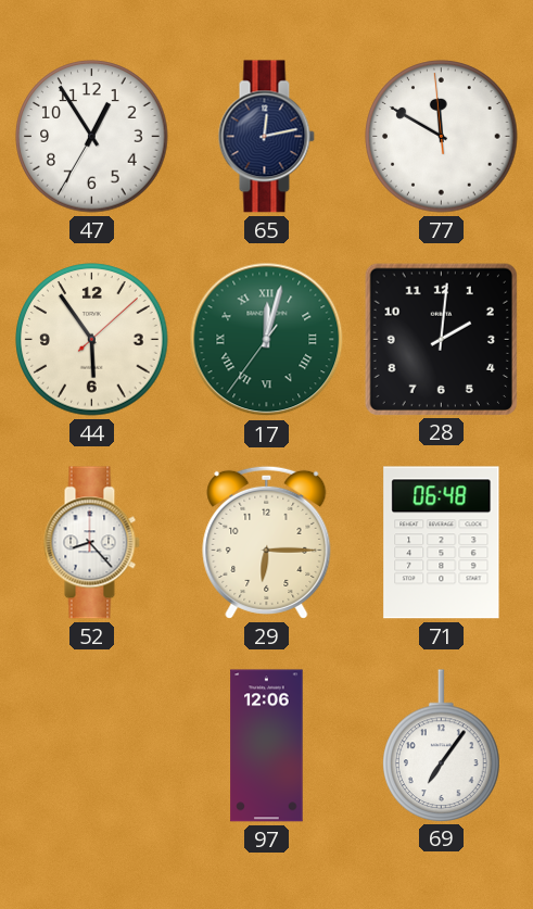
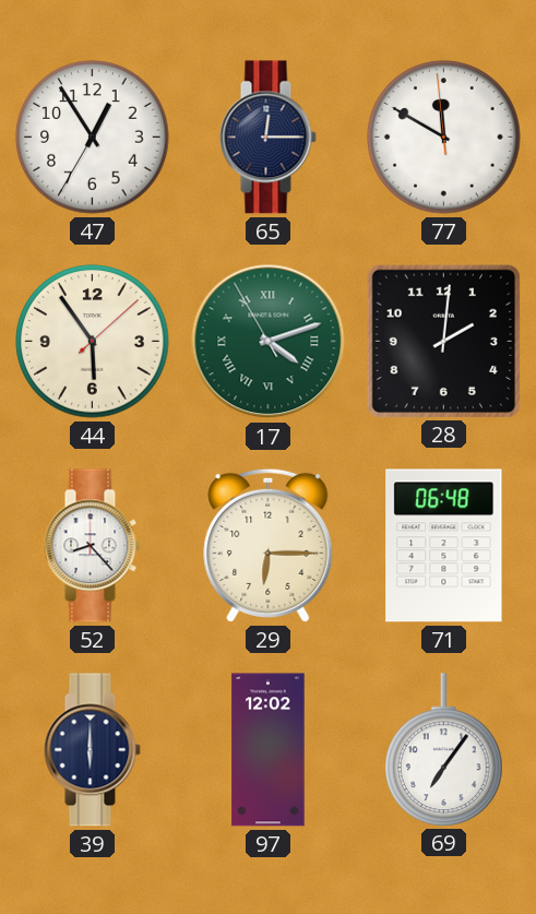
65: 12:13 -> 12:15 (267, 138)
17: 12:02 -> 4:11 (269, 342)
39: none -> 6:00 (92, 750)
97: 12:06 -> 12:02 (269, 750)
